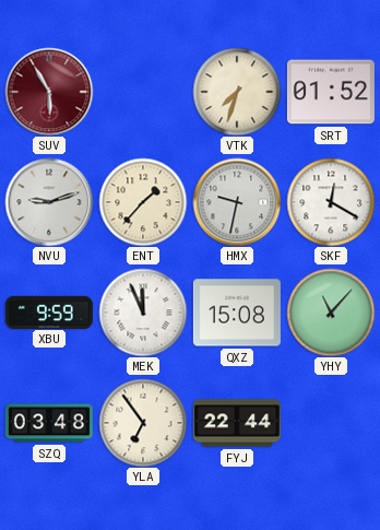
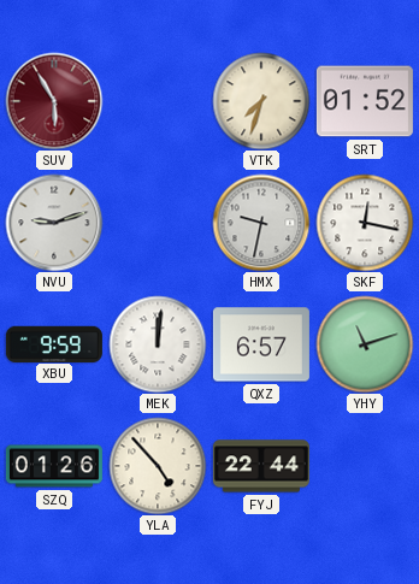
ENT: 1:37 -> none (143, 202)
SKF: 12:20 -> 12:17 (365, 223)
MEK: 11:56 -> 12:01 (158, 344)
QXZ: 15:08 -> 6:57 (261, 344)
YHY: 11:07 -> 11:12 (365, 344)
SZQ: 03:48 -> 01:26 (54, 466)
YLA: 6:54 -> 4:53 (158, 466)
